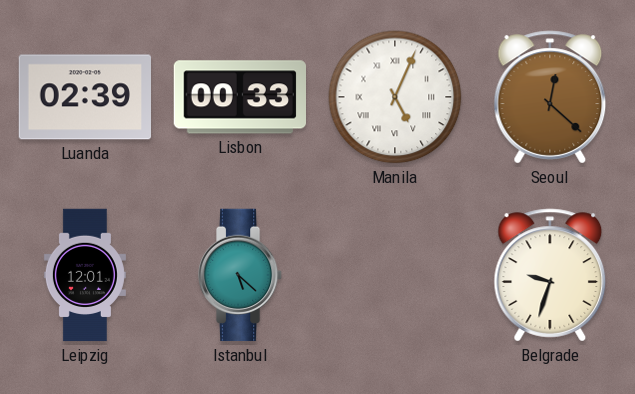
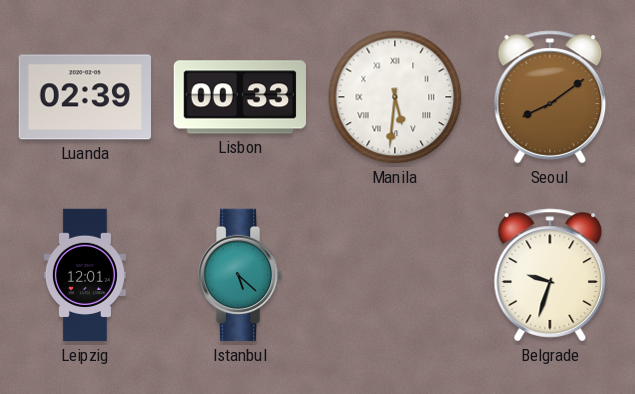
Manila: 5:04 -> 5:31 (395, 97)
Seoul: 12:22 -> 8:09 (550, 97)
